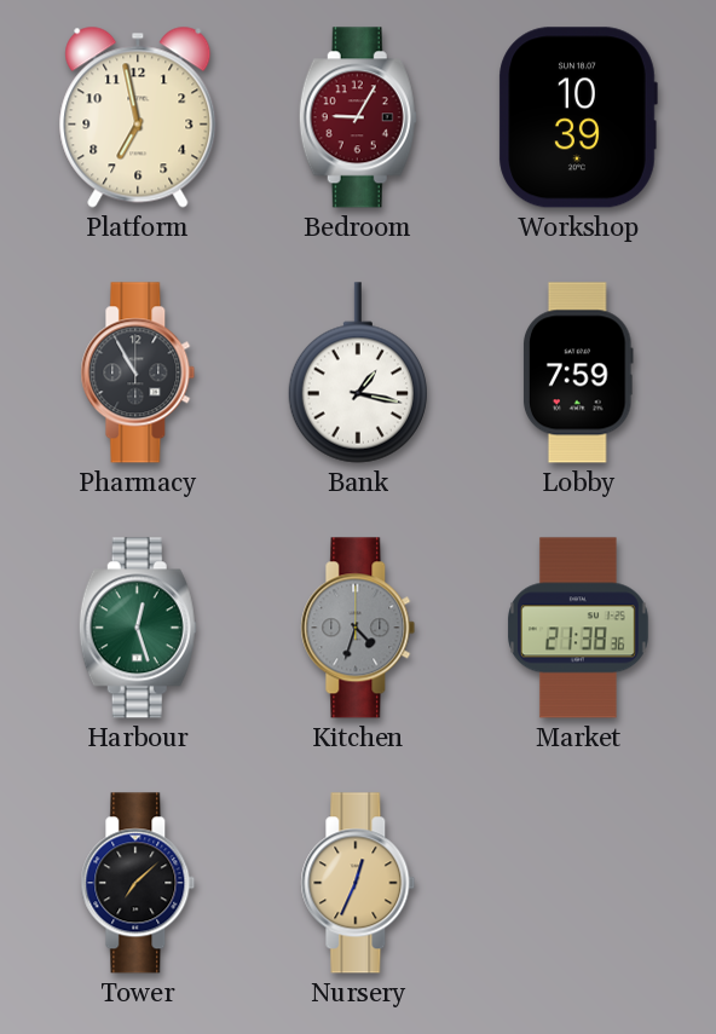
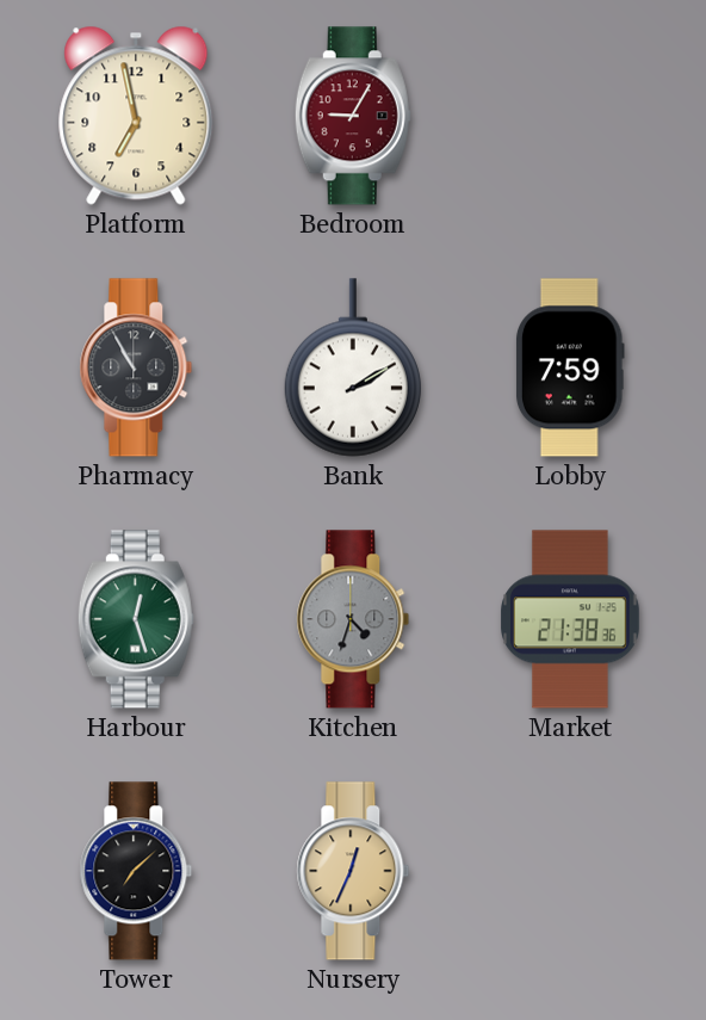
Workshop: 10:39 -> none (578, 117)
Bank: 1:17 -> 2:10 (353, 367)
